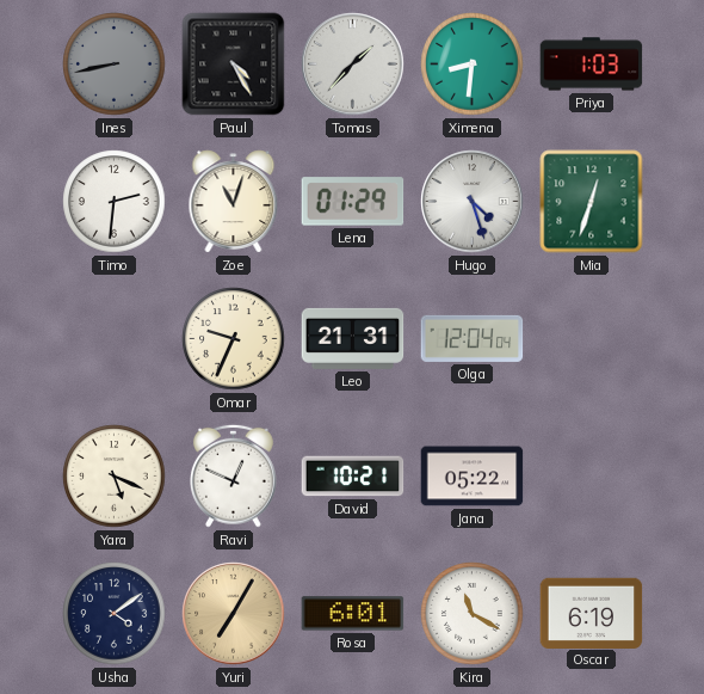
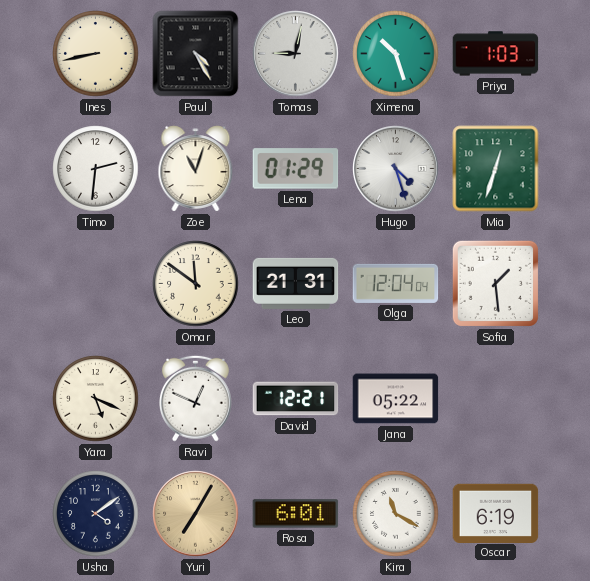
Ines dial: grey -> cream (96, 54)
Tomas: 1:37 -> 9:02 (296, 54)
Ximena: 8:31 -> 10:27 (396, 54)
Omar: 9:34 -> 11:51 (196, 284)
Sofia: none -> 1:29 (495, 283)
David: 10:21 -> 12:21 (296, 399)
